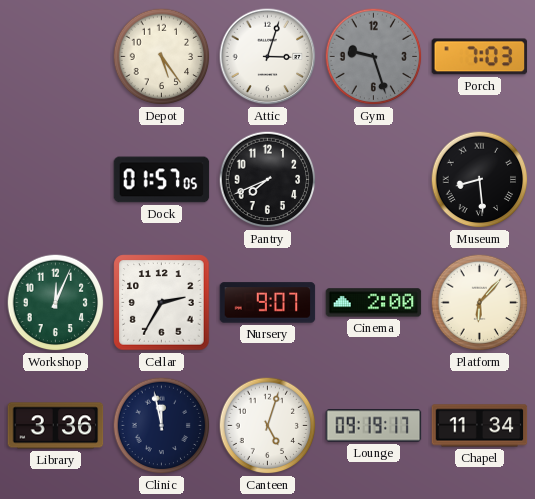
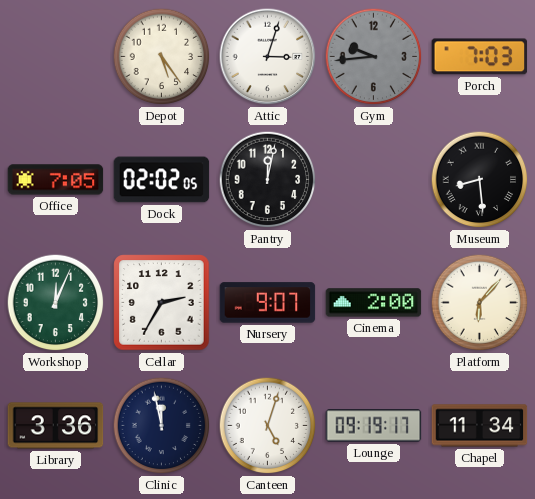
Gym: 9:27 -> 9:44 (374, 57)
Office: none -> 7:05 (56, 180)
Dock: 01:57 -> 02:02 (162, 180)
Pantry: 7:41 -> 12:02 (268, 180)
